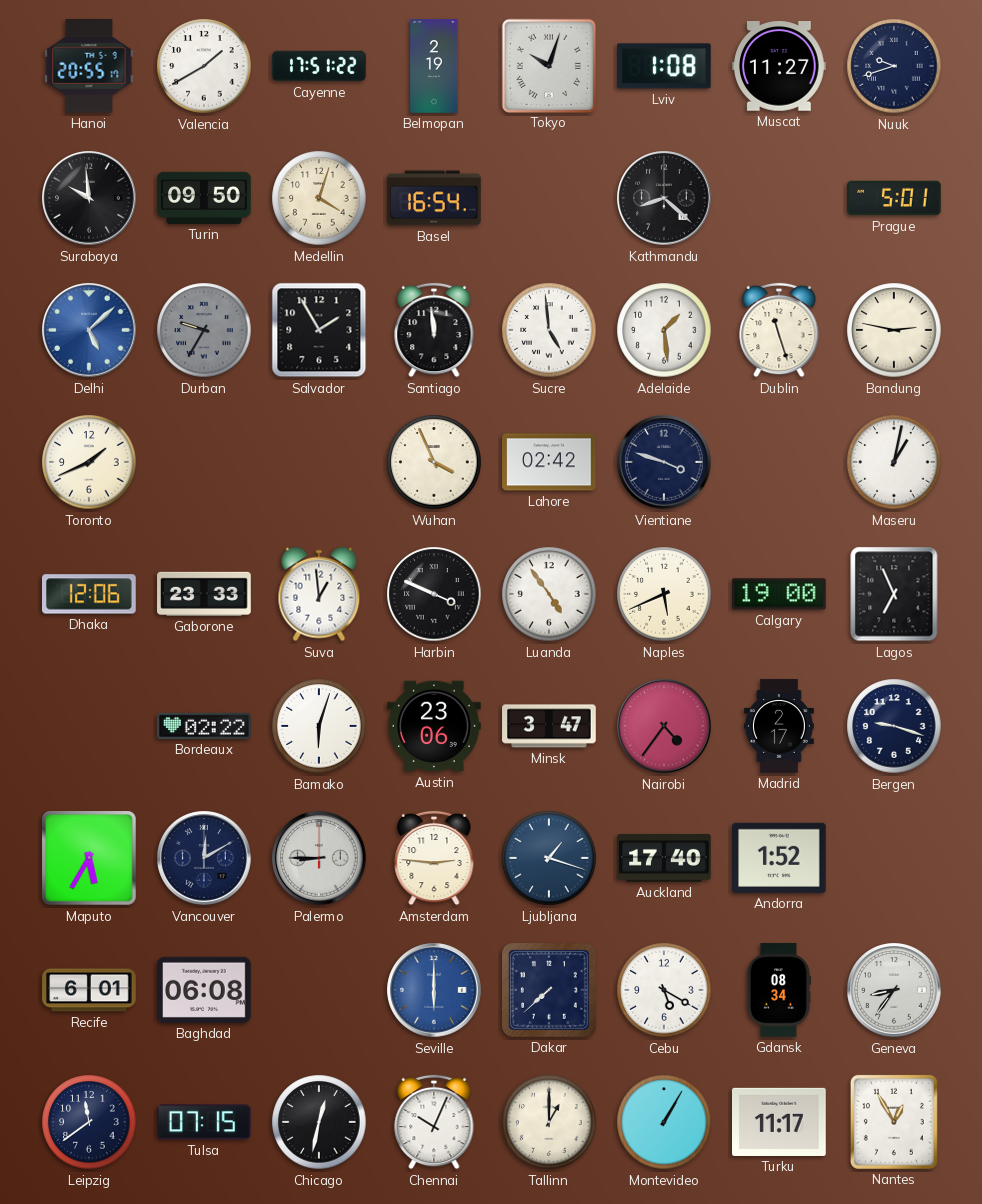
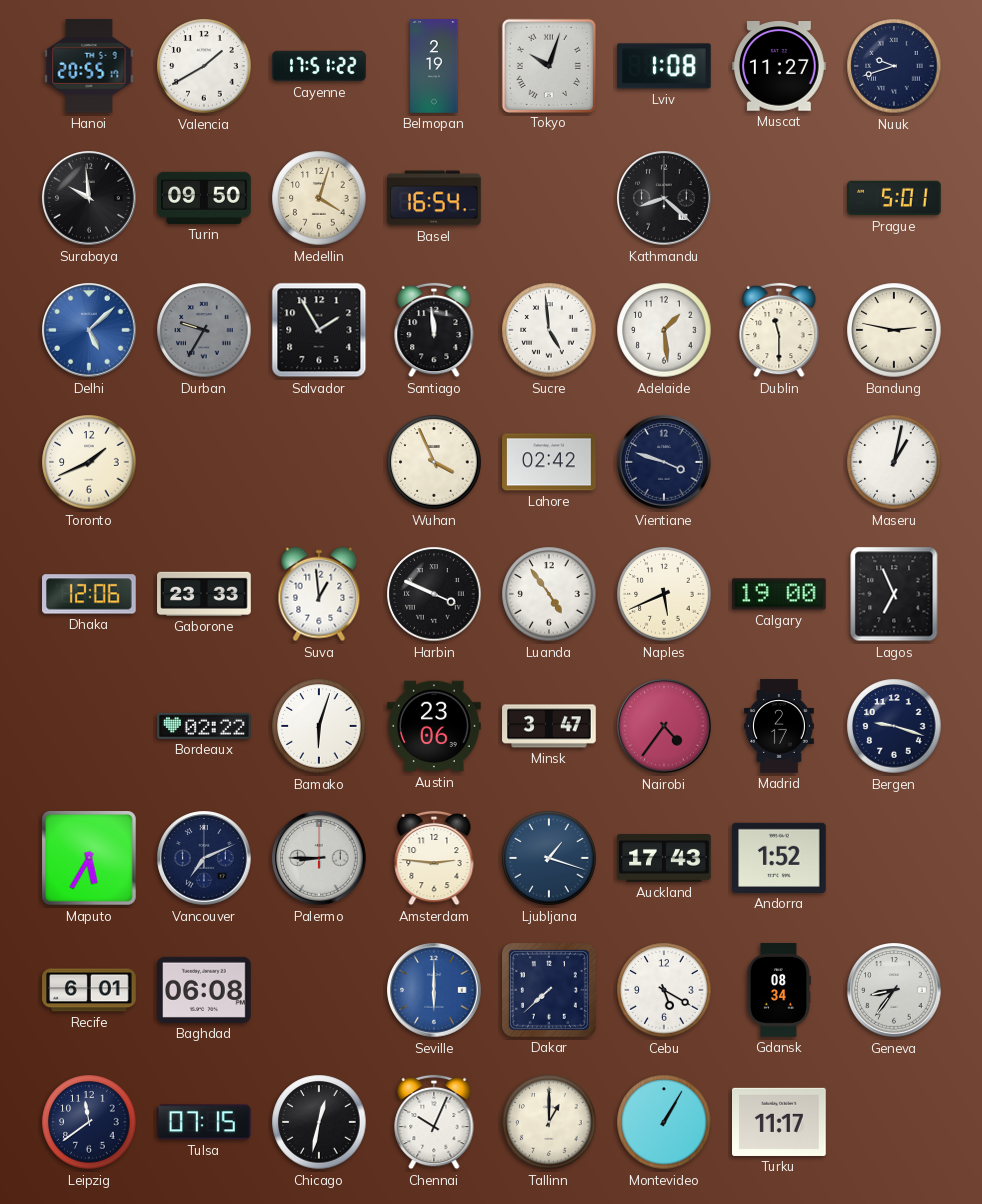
Dublin: 11:27 -> 11:30 (779, 330)
Vancouver: 12:10 -> 7:11 (204, 858)
Auckland: 17:40 -> 17:43 (664, 859)
Nantes: 12:55 -> none (894, 1122)
